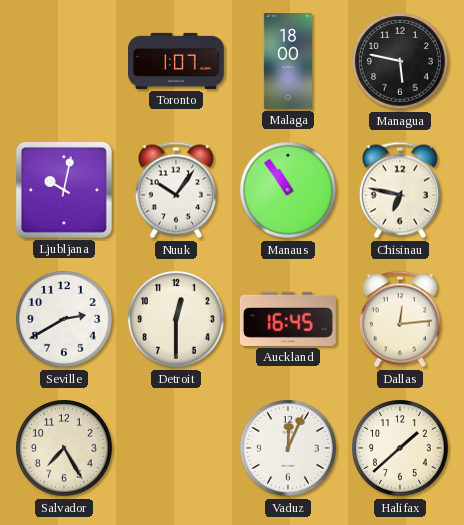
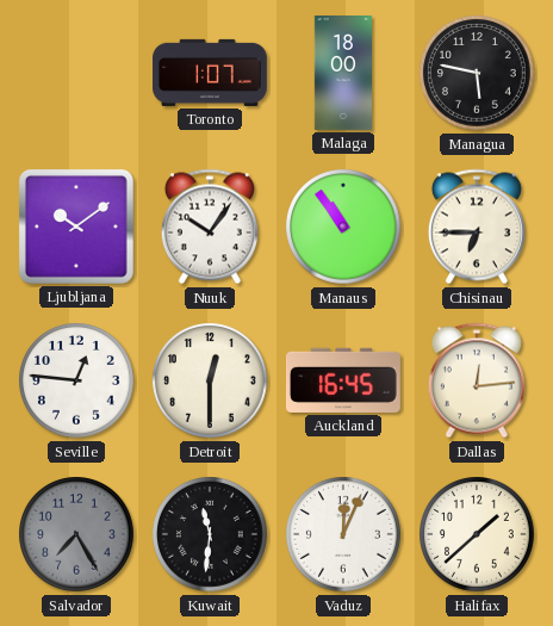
Ljubljana: 10:02 -> 10:09 (76, 227)
Chisinau: 6:47 -> 6:45 (477, 227)
Seville: 2:40 -> 12:46 (77, 382)
Salvador dial: cream -> grey (77, 535)
Kuwait: none -> 11:31 (211, 535)
